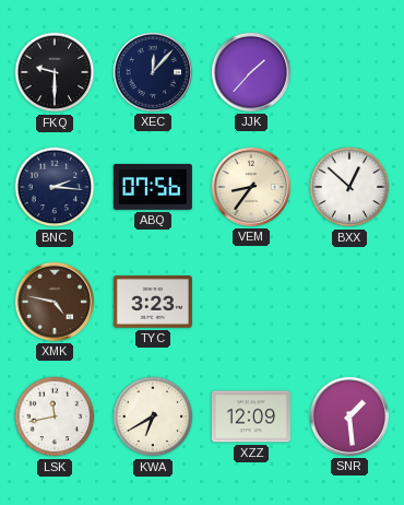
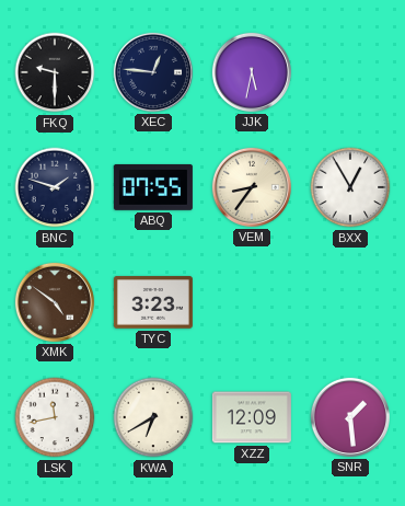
XEC: 12:07 -> 12:46 (153, 72)
JJK: 1:37 -> 5:32 (252, 72)
BNC: 2:16 -> 1:48 (55, 187)
ABQ: 07:56 -> 07:55 (153, 187)
BXX: 12:52 -> 12:55 (350, 187)
XMK: 4:47 -> 4:51 (55, 302)
